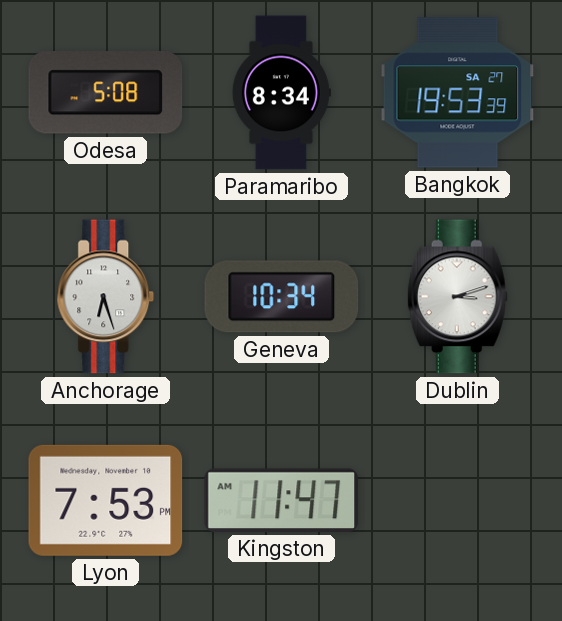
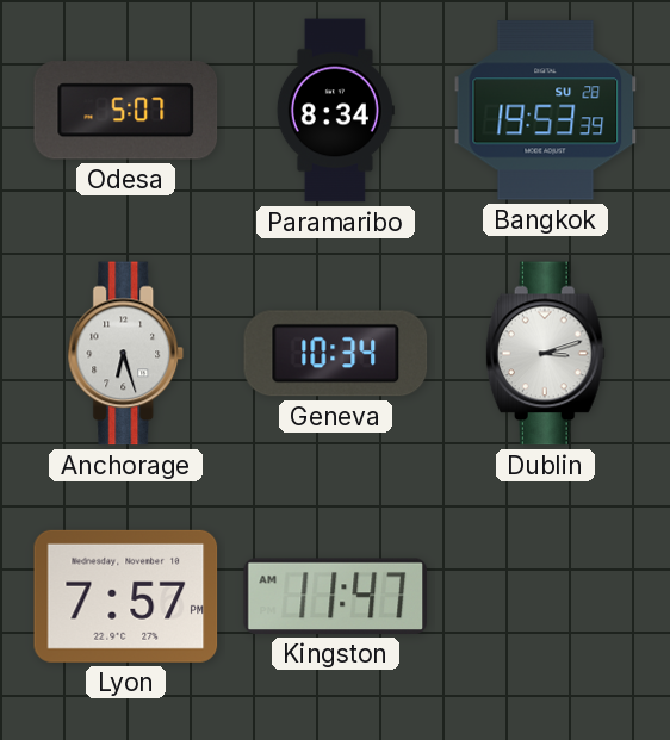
Odesa: 5:08 -> 5:07 (126, 111)
Bangkok date: SA 27 -> SU 28 (546, 111)
Lyon: 7:53 -> 7:57 (126, 596)
